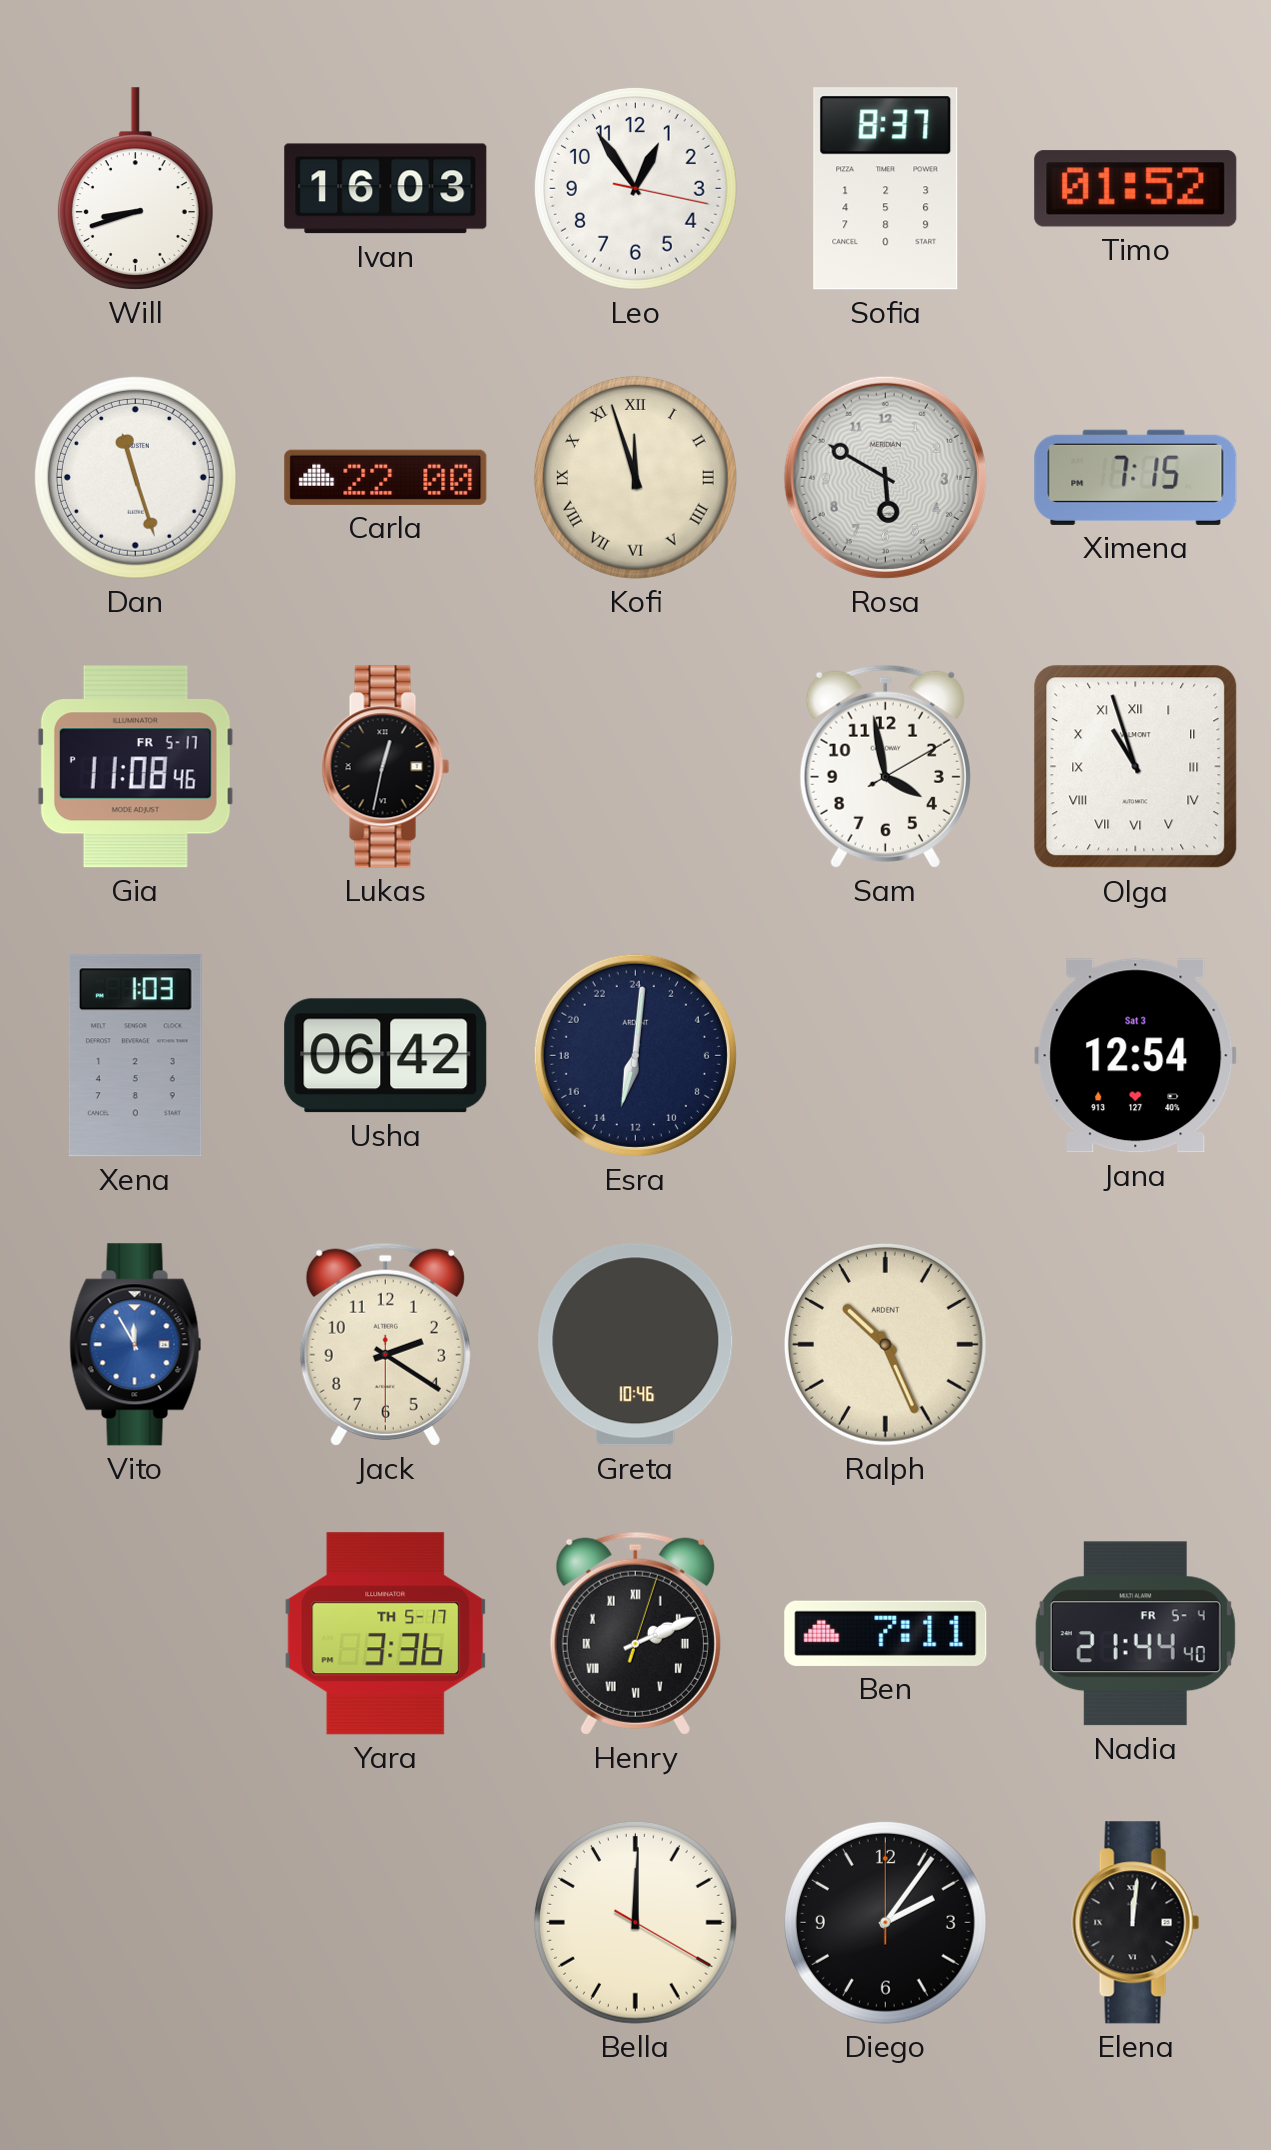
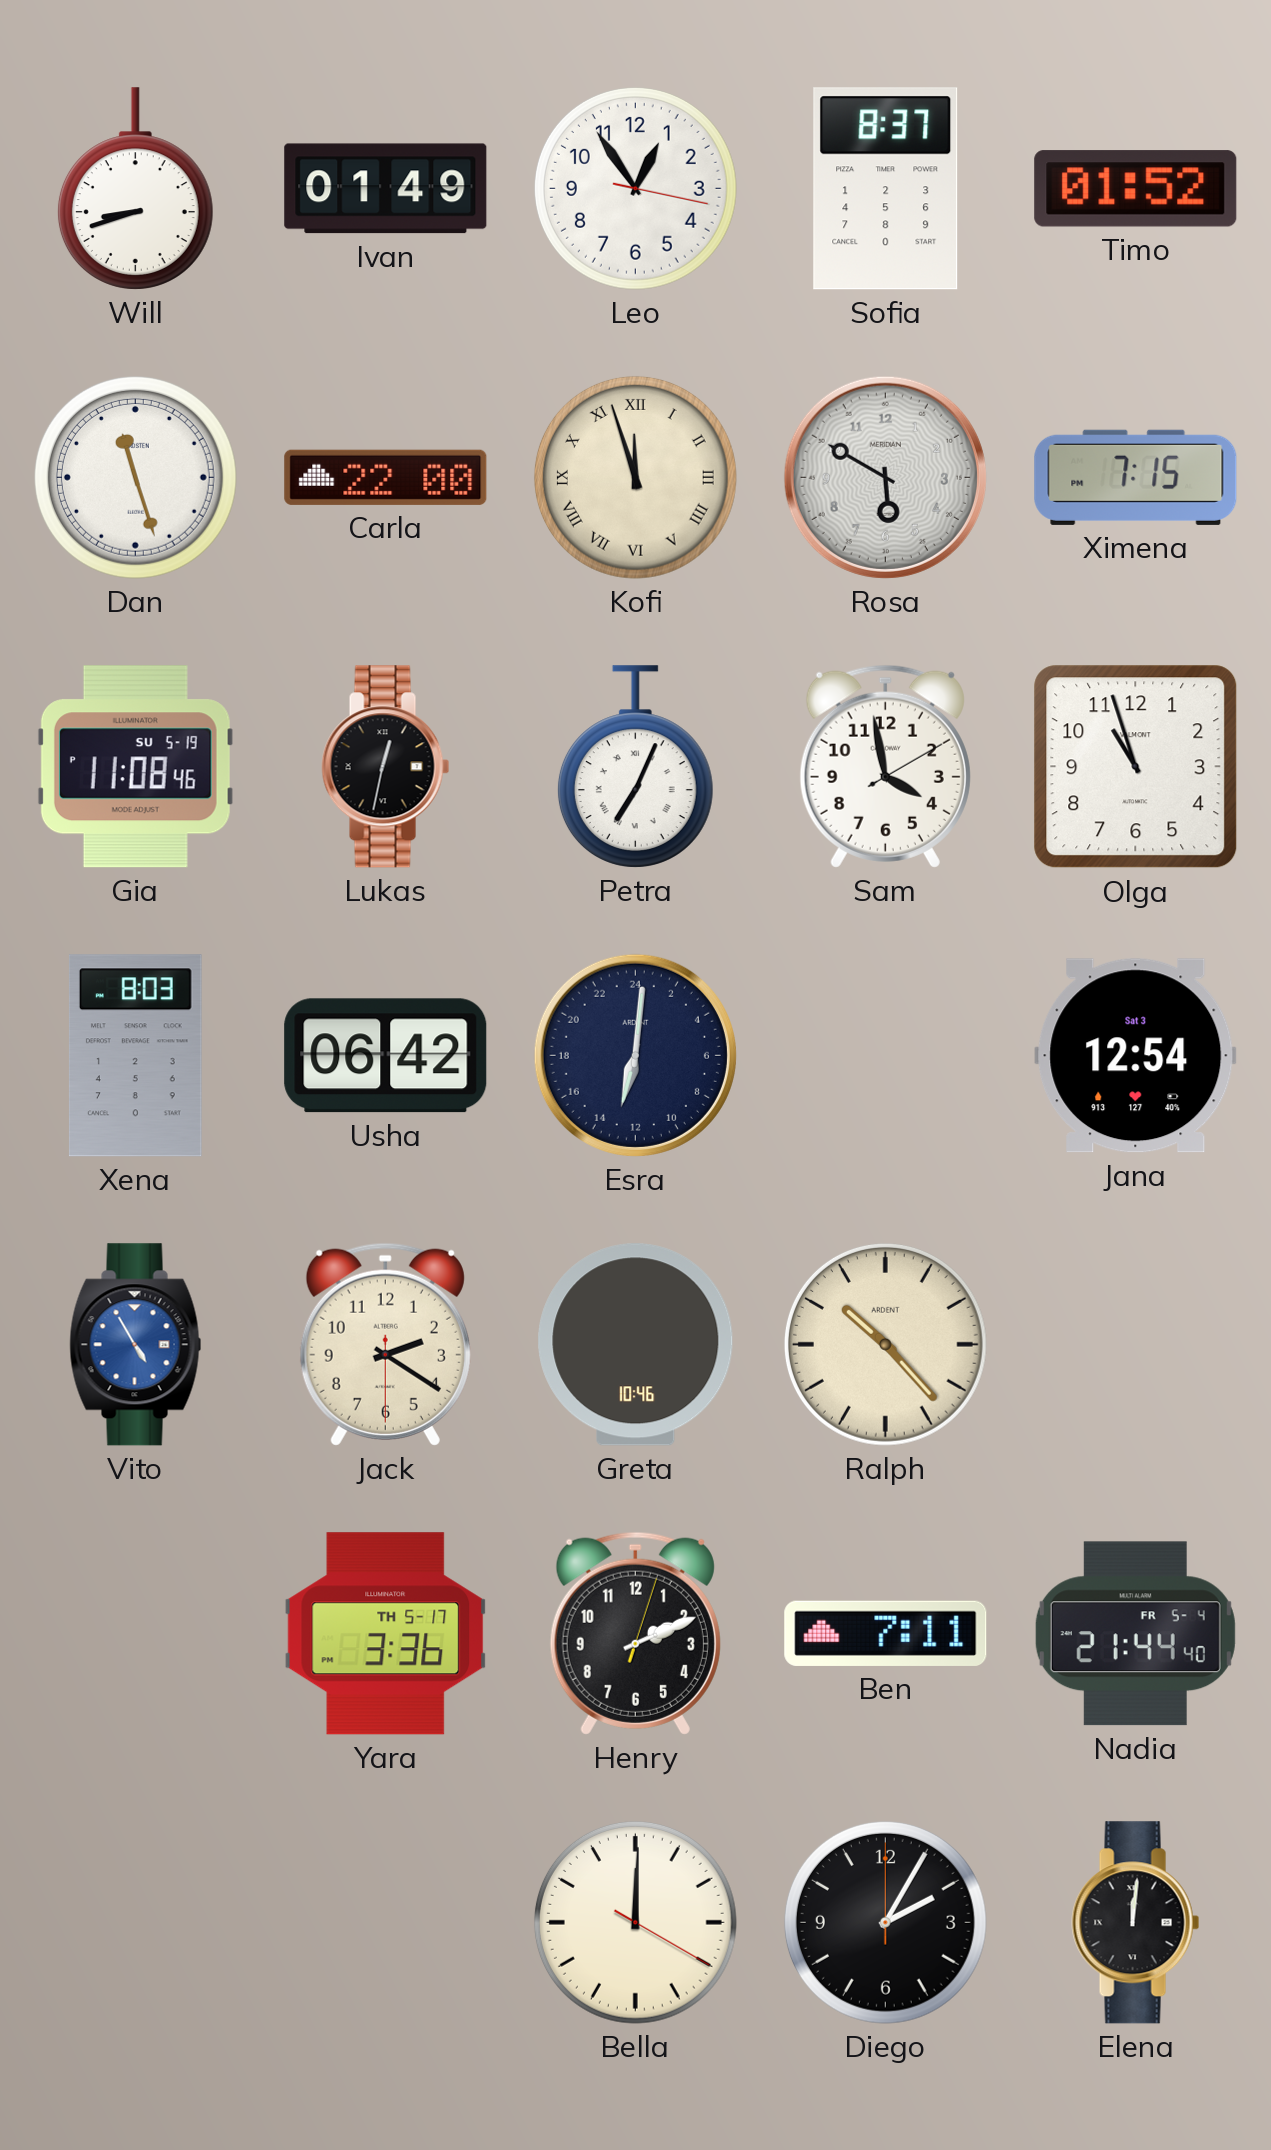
Ivan: 16:03 -> 01:49 (386, 189)
Gia date: FR 5-17 -> SU 5-19 (135, 767)
Petra: none -> 7:04 (635, 767)
Olga numerals: Roman -> Arabic (1136, 767)
Xena: 1:03 -> 8:03 (135, 1056)
Vito: 11:55 -> 4:55 (136, 1345)
Ralph: 10:26 -> 10:23 (885, 1344)
Henry numerals: Roman -> Arabic (635, 1633)
Diego: 2:06 -> 2:05 (885, 1922)
